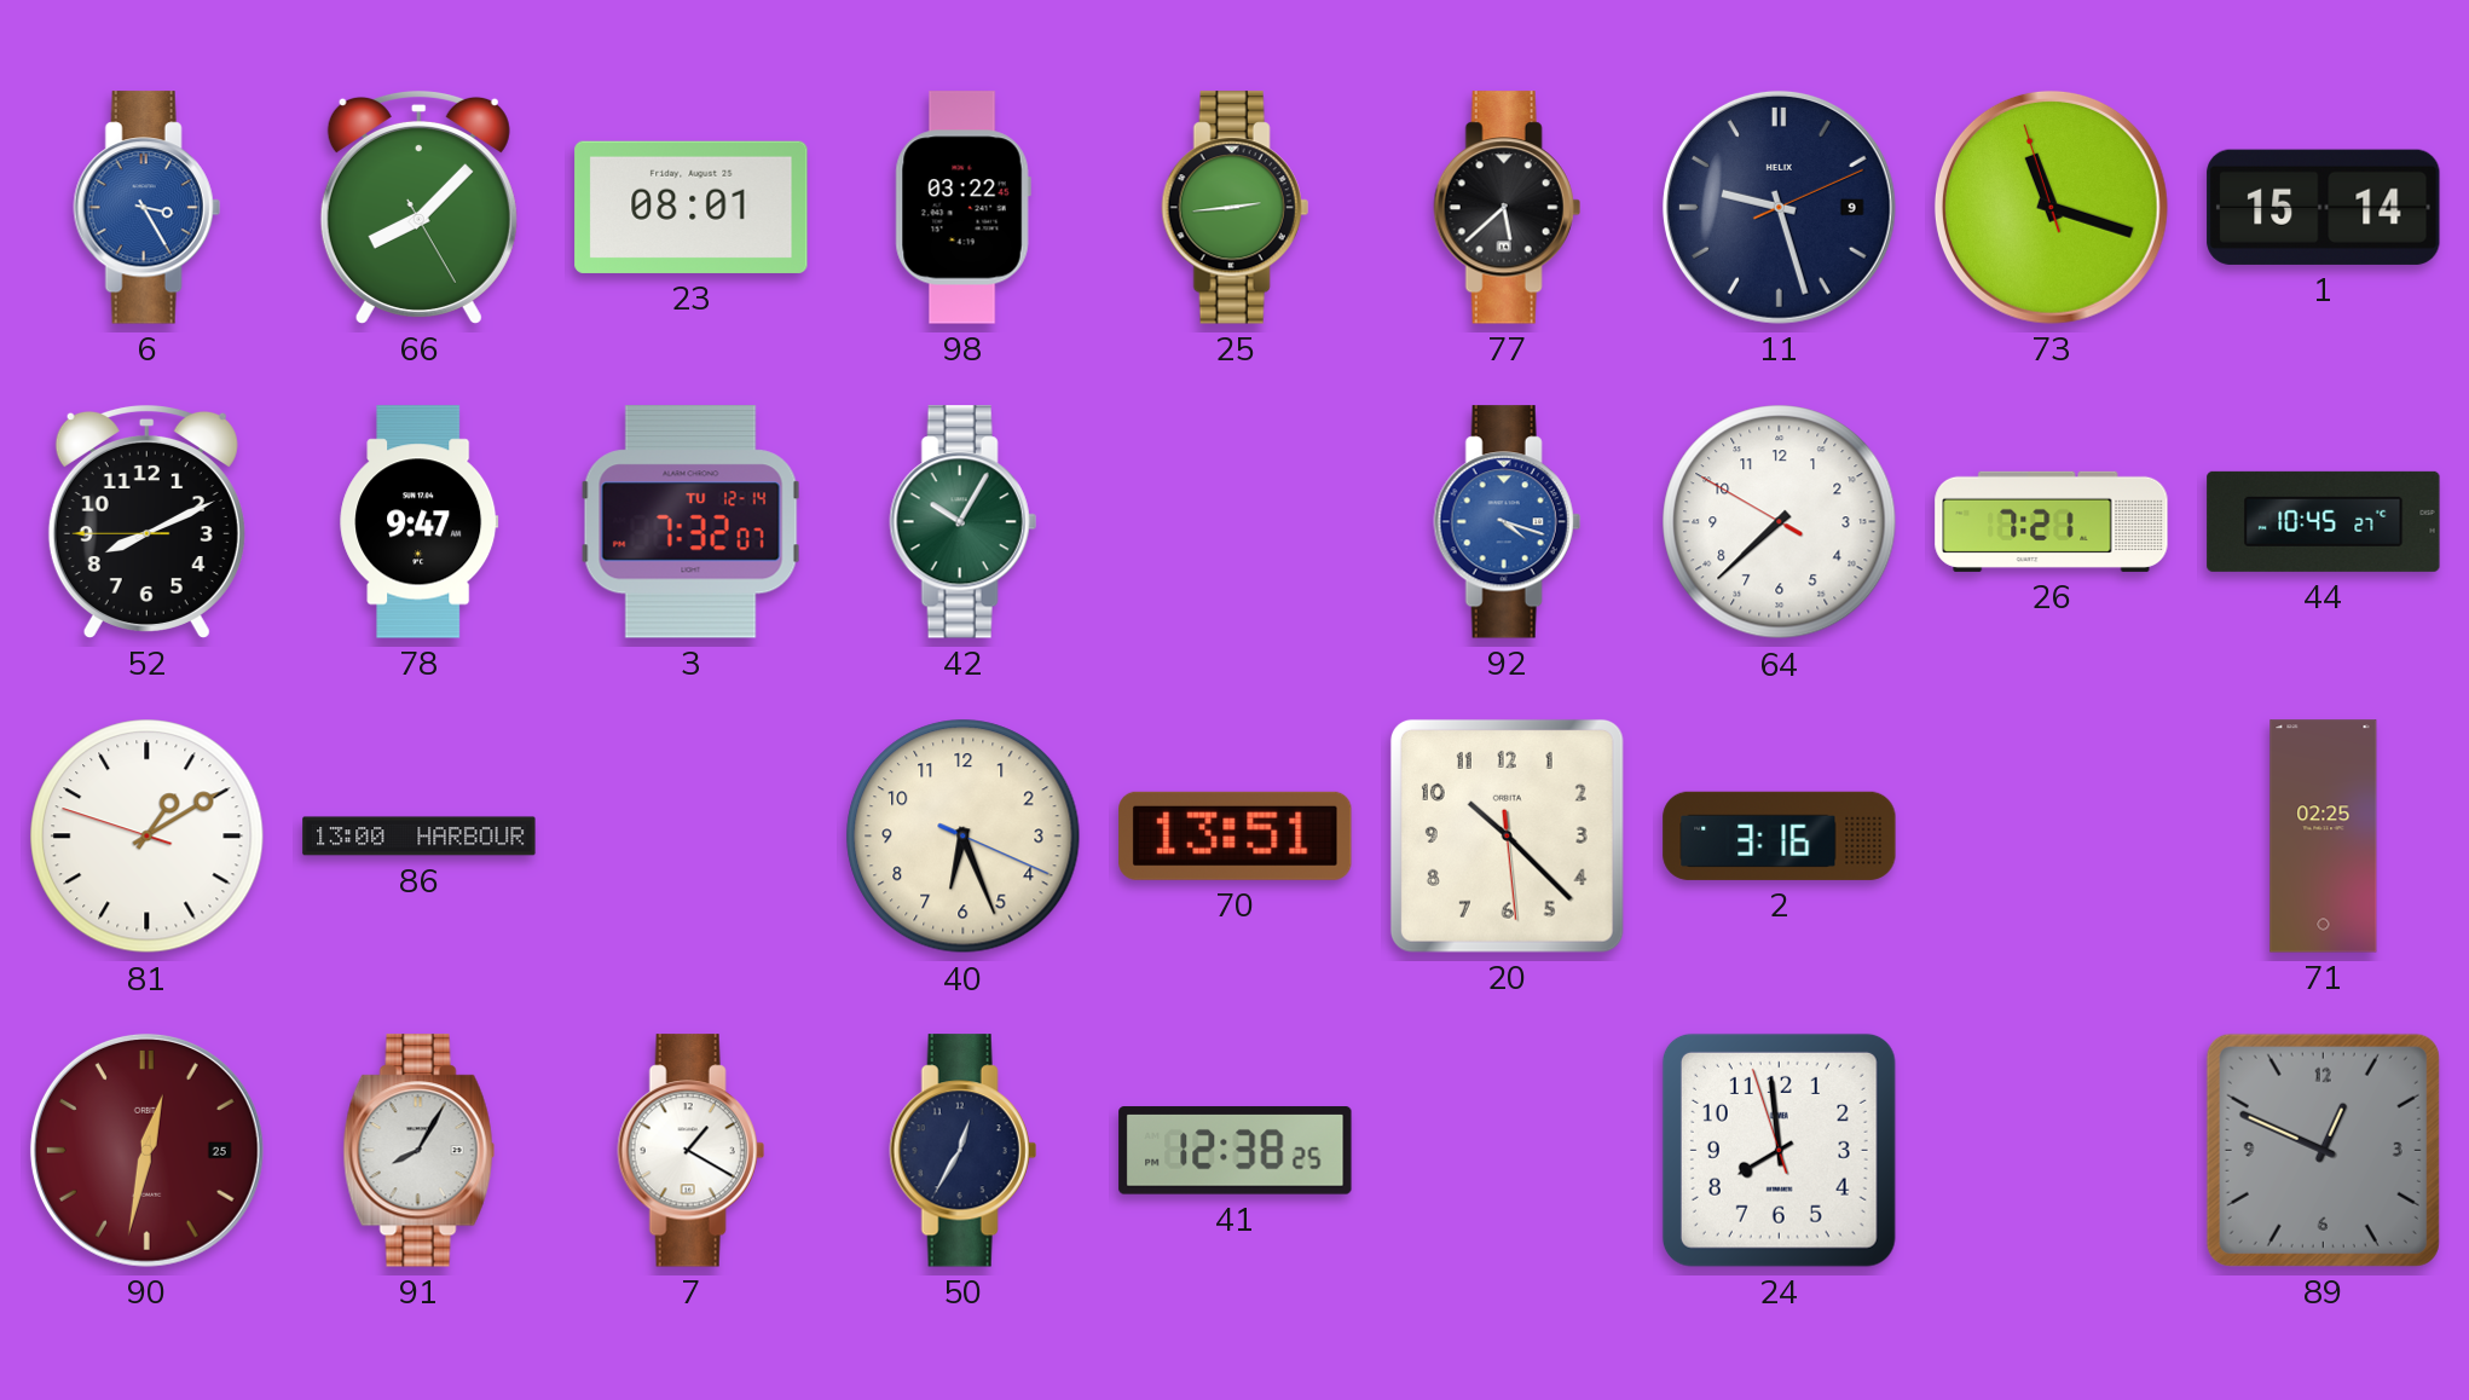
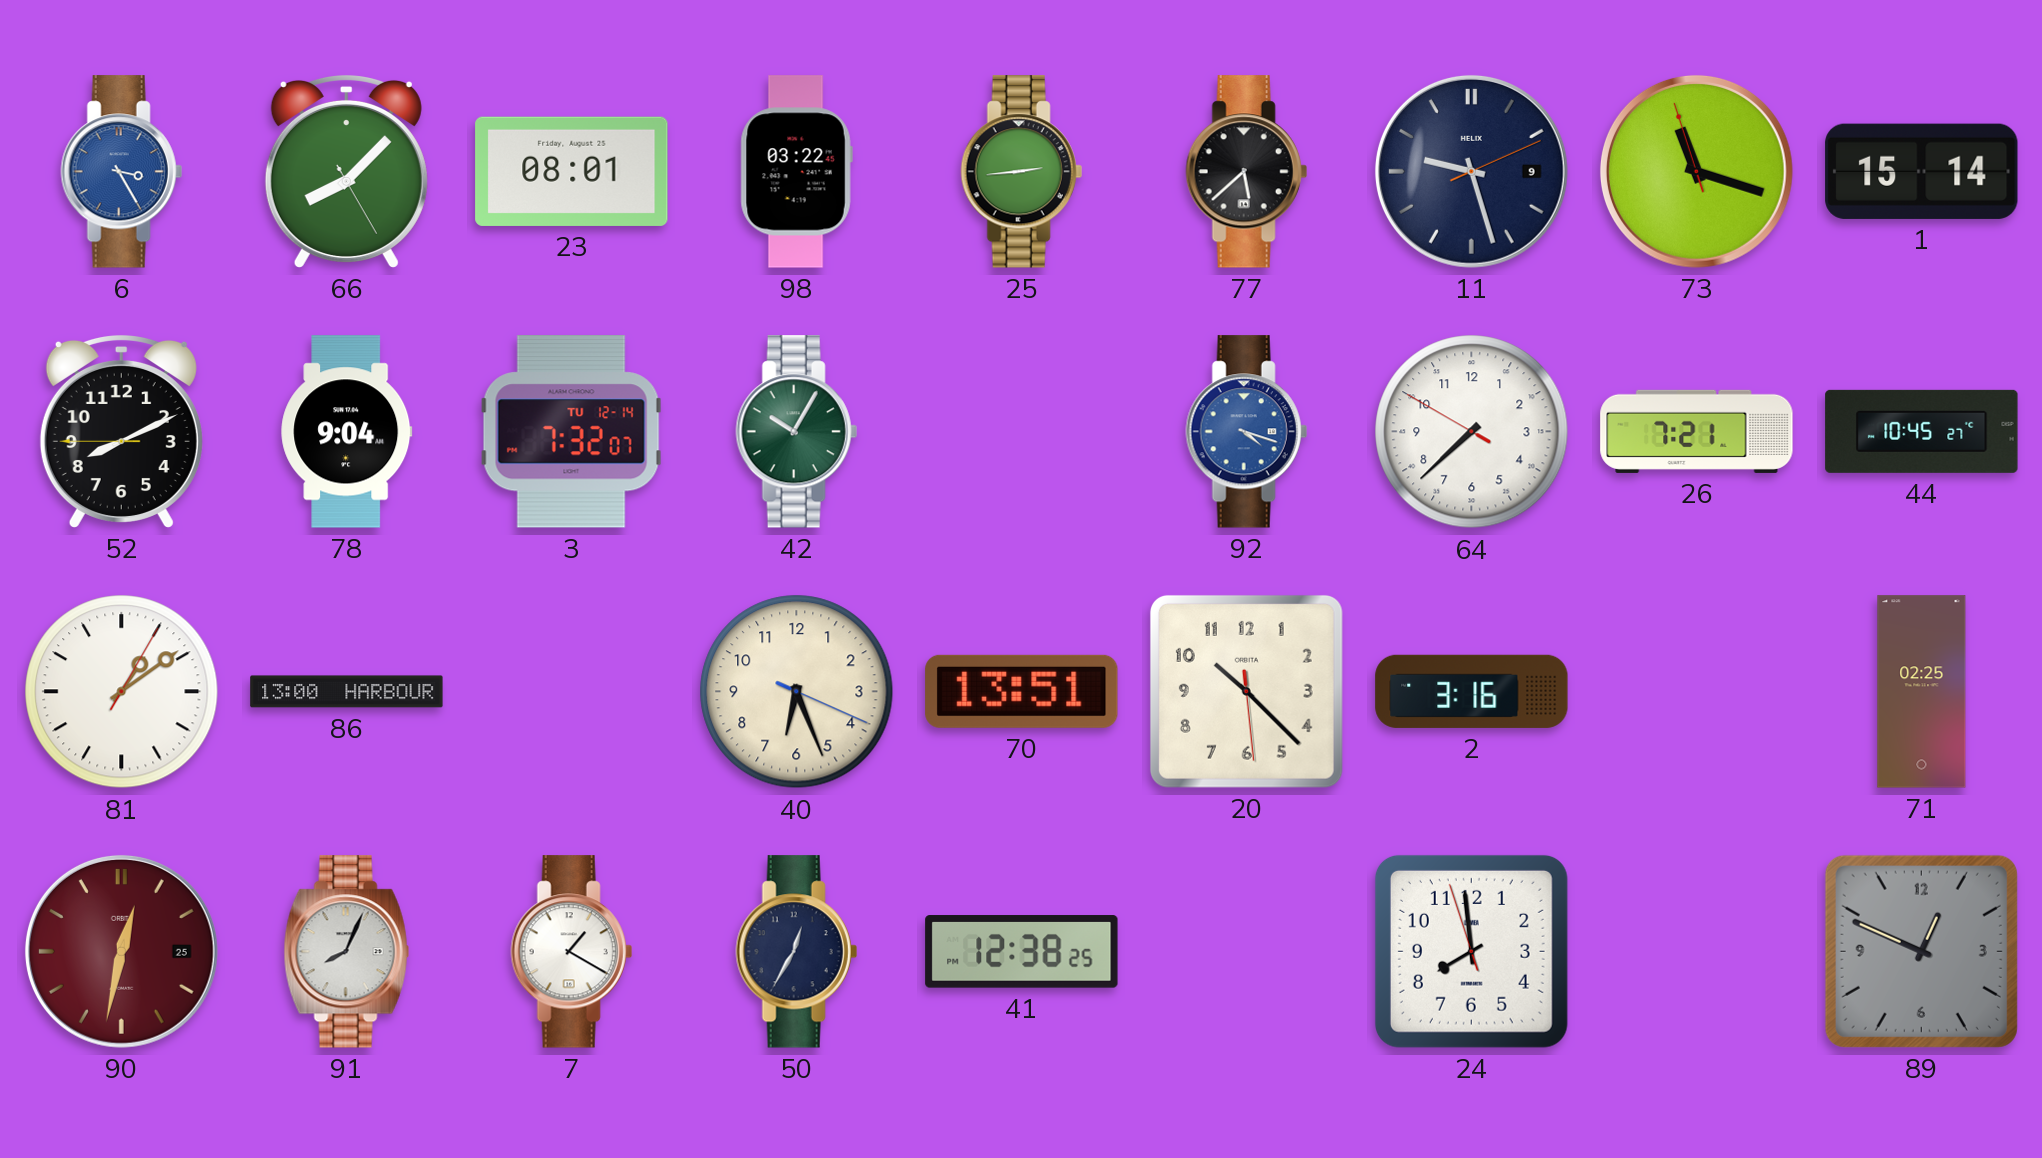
78: 9:47 -> 9:04 (347, 432)
81: 1:09:48 -> 1:09:05 (122, 692)
91: 8:05 -> 8:04 (346, 952)
